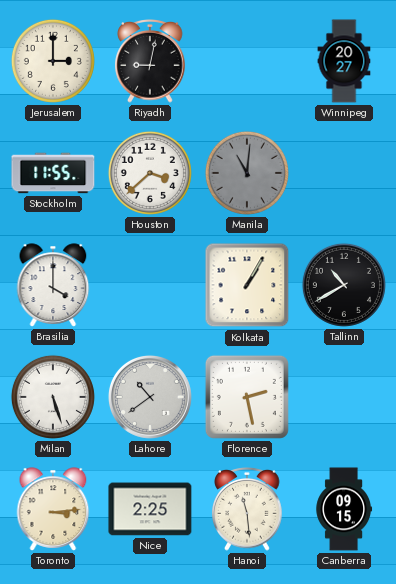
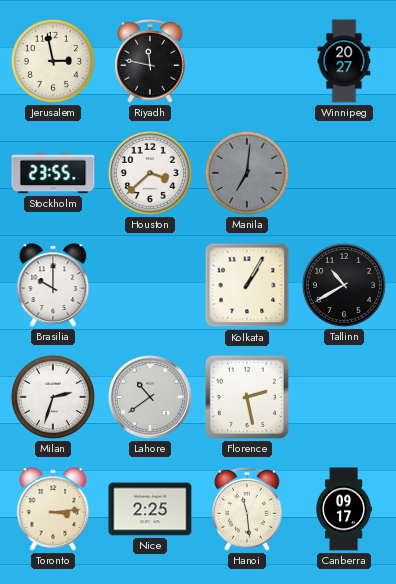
Jerusalem: 3:00 -> 2:58 (53, 61)
Riyadh: 9:02 -> 11:47 (150, 62)
Stockholm: 11:55 -> 23:55 (53, 173)
Manila: 11:01 -> 7:01 (247, 173)
Brasilia: 4:00 -> 10:00 (53, 285)
Milan: 5:27 -> 2:33 (53, 397)
Canberra: 09:15 -> 09:17 (344, 509)
